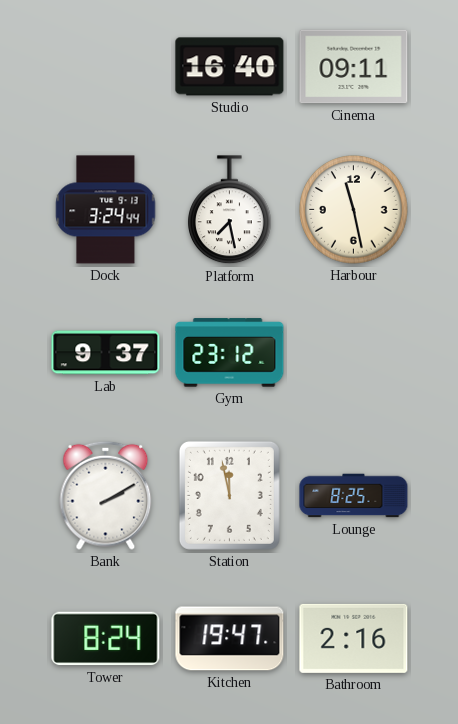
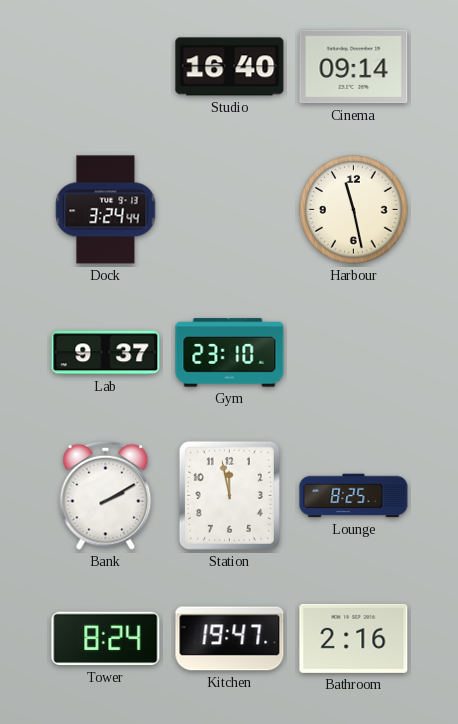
Cinema: 09:11 -> 09:14 (354, 67)
Platform: 7:28 -> none (230, 210)
Gym: 23:12 -> 23:10 (230, 353)
